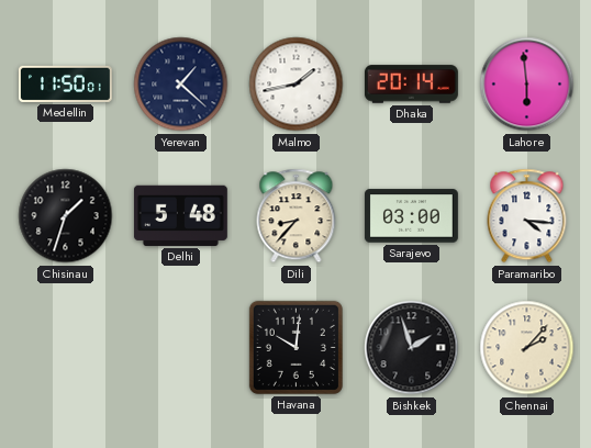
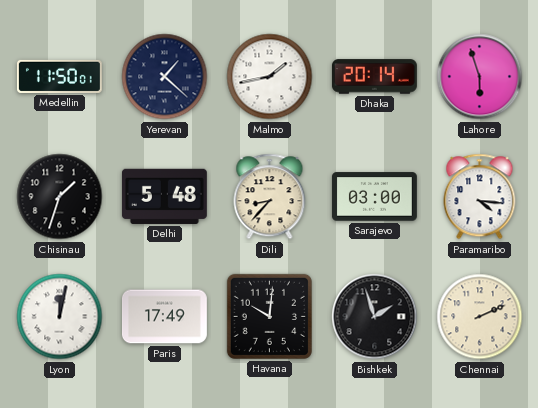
Lahore: 5:59 -> 5:57 (480, 77)
Lyon: none -> 12:02 (60, 317)
Paris: none -> 17:49 (164, 317)
Chennai: 2:07 -> 2:11 (480, 317)
